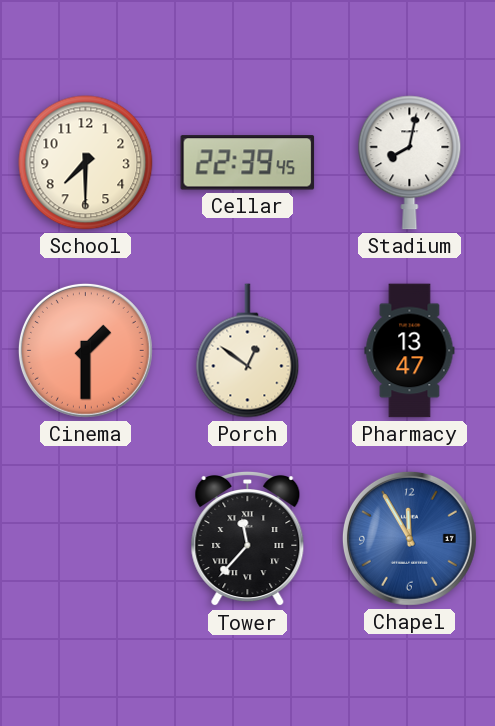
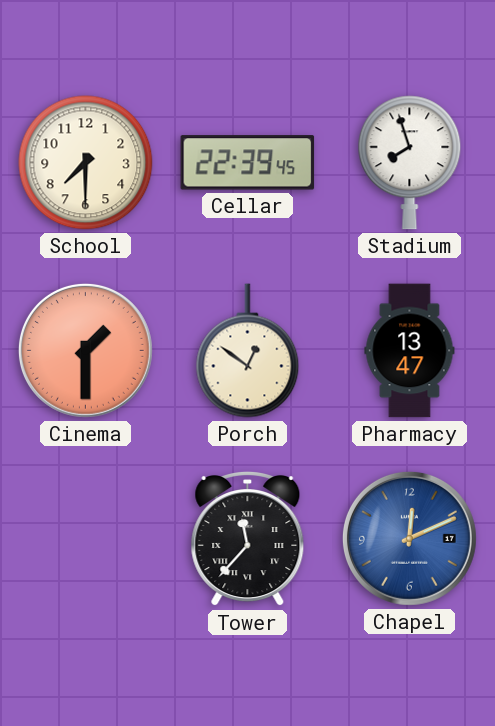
Stadium: 8:02 -> 7:57 (410, 163)
Chapel: 11:55 -> 12:11 (409, 538)
